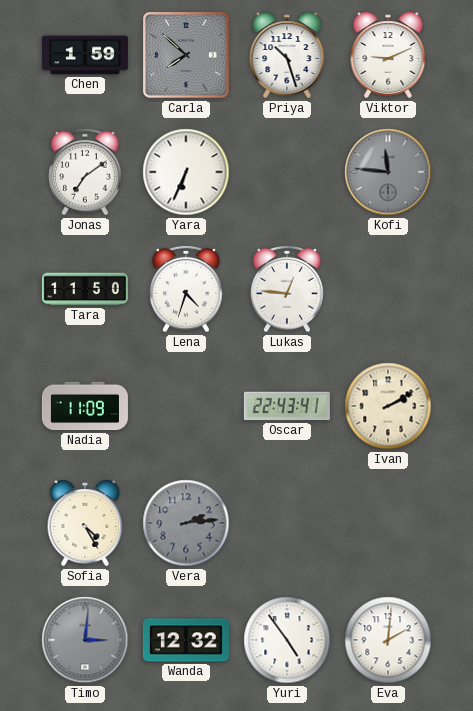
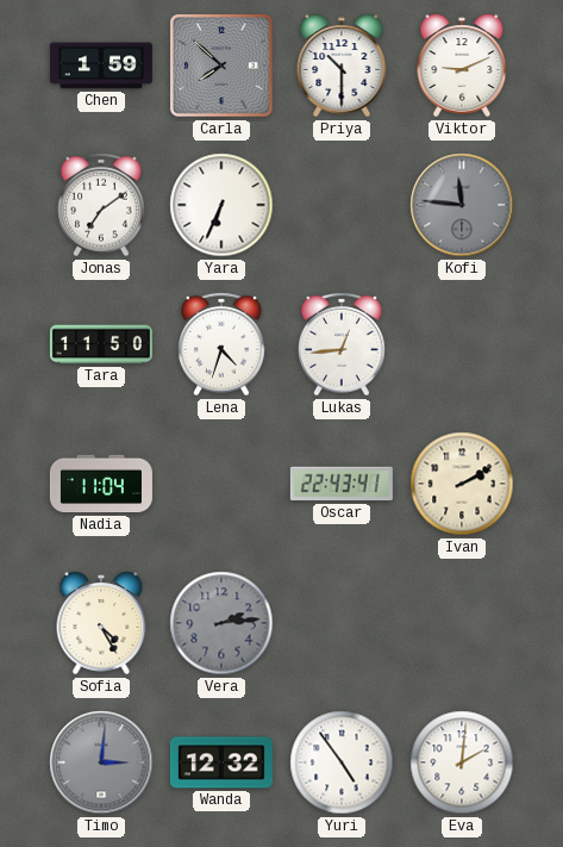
Priya: 10:27 -> 10:30 (342, 66)
Lukas: 12:46 -> 12:44 (342, 344)
Nadia: 11:09 -> 11:04 (101, 484)
